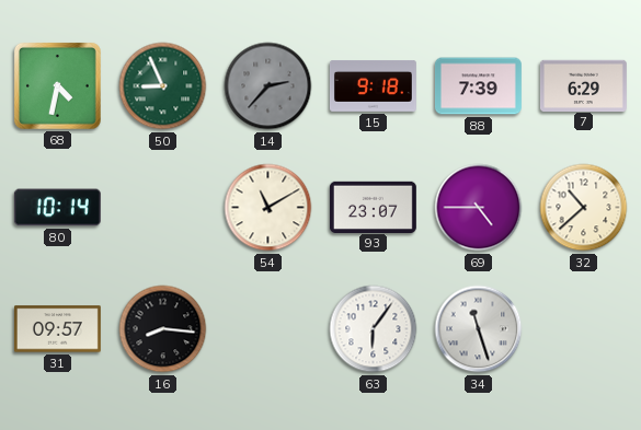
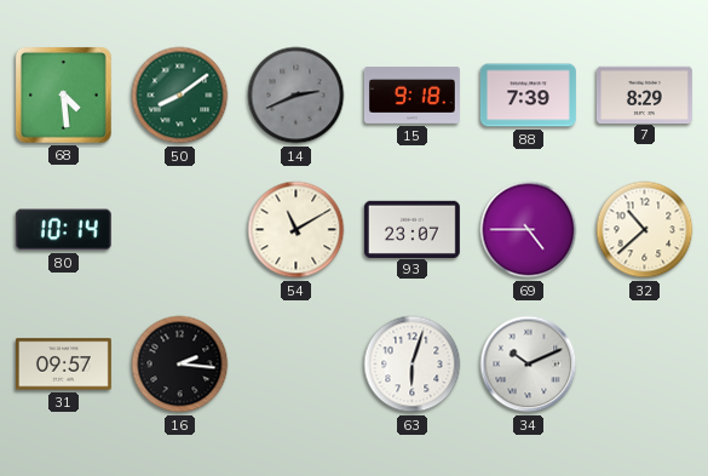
68: 4:32 -> 4:29 (63, 94)
50: 8:56 -> 8:09 (180, 96)
14: 2:37 -> 2:41 (297, 96)
7: 6:29 -> 8:29 (644, 94)
16: 8:16 -> 2:16 (180, 365)
63: 6:06 -> 6:03 (413, 365)
34: 11:27 -> 10:11 (529, 365)
